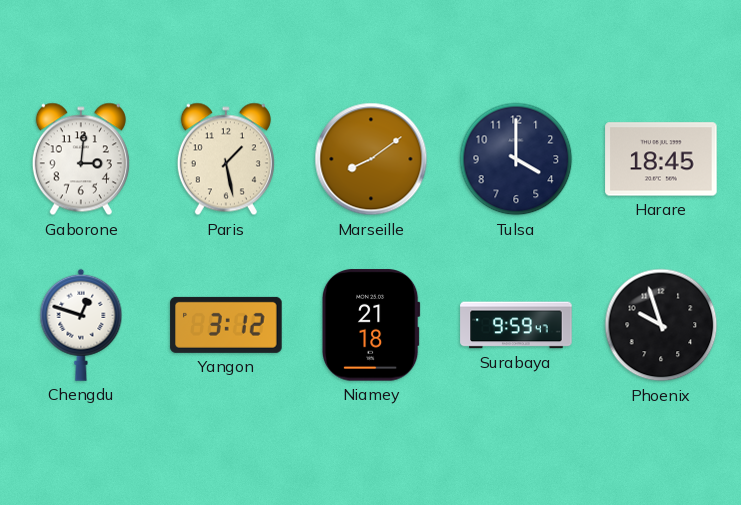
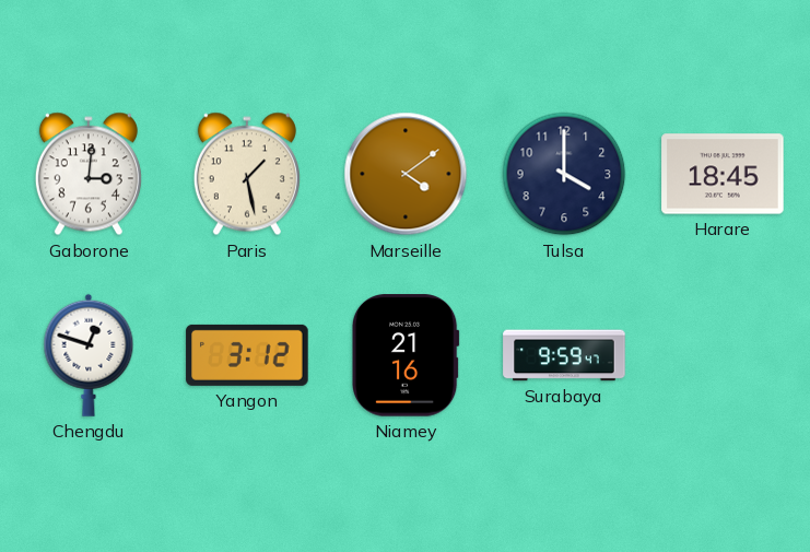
Marseille: 8:09 -> 4:09 (406, 174)
Niamey: 21:18 -> 21:16 (406, 355)
Phoenix: 9:57 -> none (661, 325)
